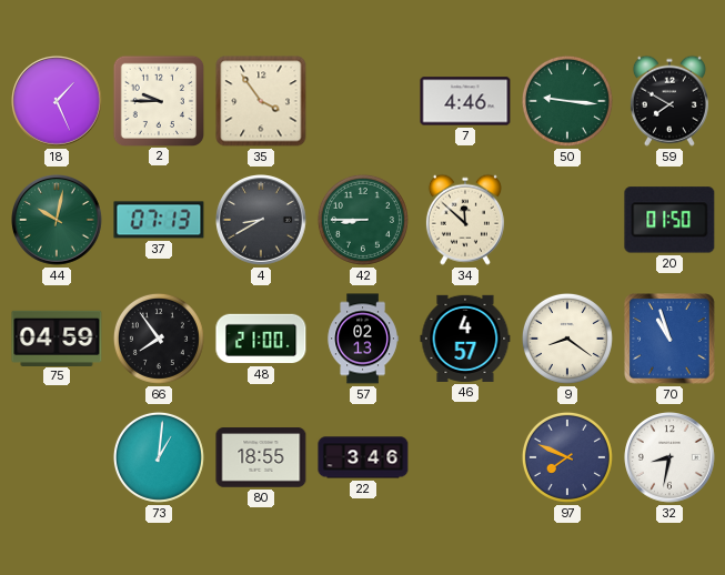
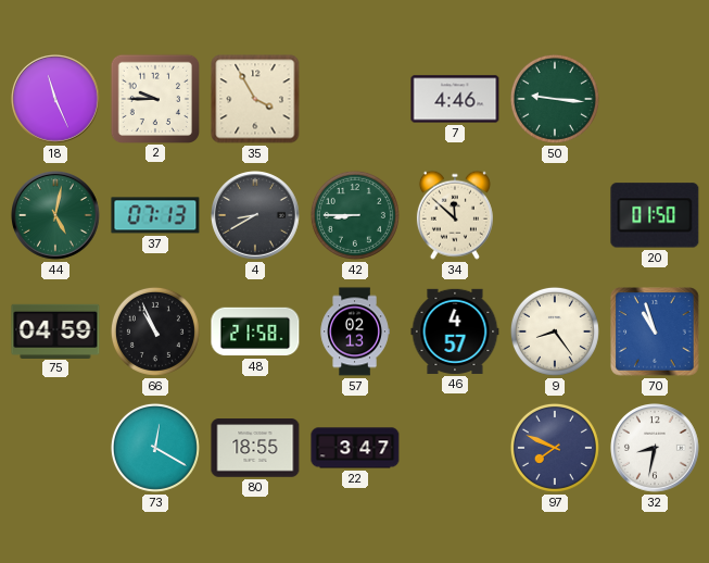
18: 1:26 -> 11:26 (56, 100)
35: 3:54 -> 3:55 (255, 99)
59: 7:50 -> none (669, 101)
44: 10:02 -> 5:02 (56, 216)
66: 7:54 -> 10:56 (155, 331)
48: 21:00 -> 21:58 (255, 331)
9: 8:21 -> 8:24 (555, 331)
73: 1:01 -> 12:20 (155, 448)
22: 3:46 -> 3:47 (355, 448)
